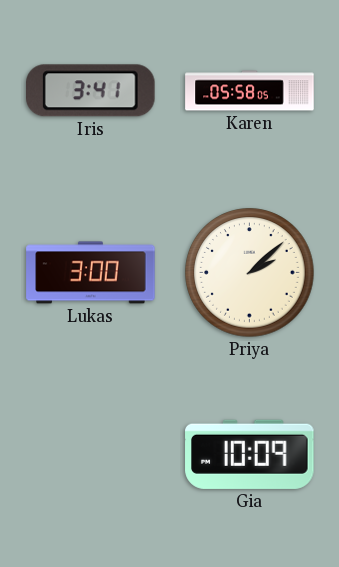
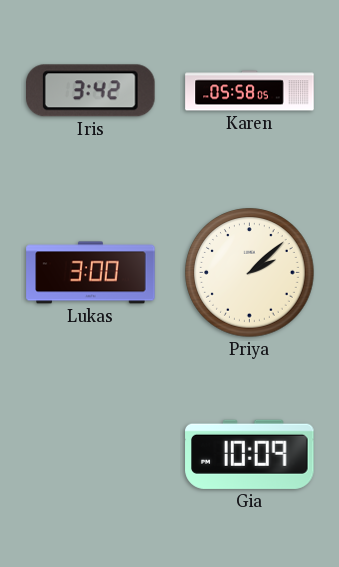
Iris: 3:41 -> 3:42 (91, 91)
